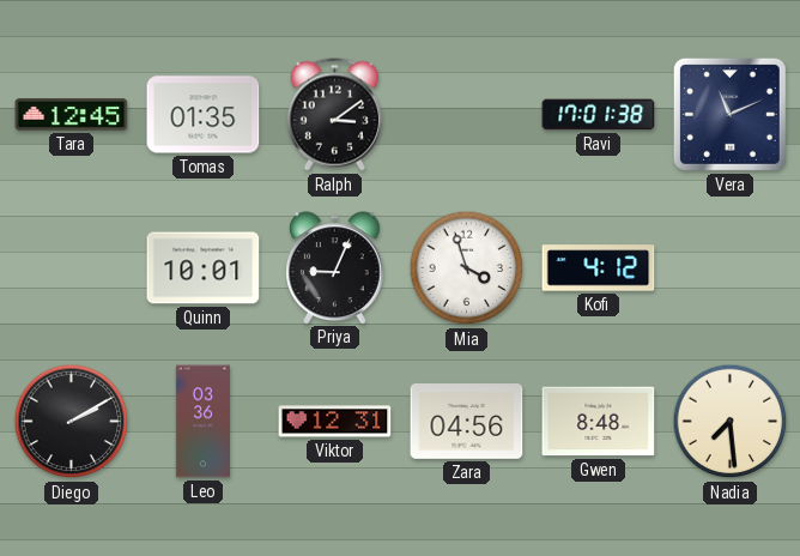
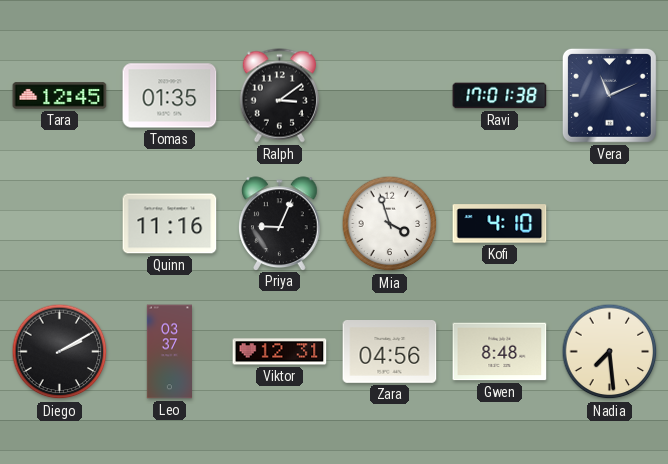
Quinn: 10:01 -> 11:16 (170, 224)
Kofi: 4:12 -> 4:10 (500, 224)
Leo: 03:36 -> 03:37 (169, 352)
